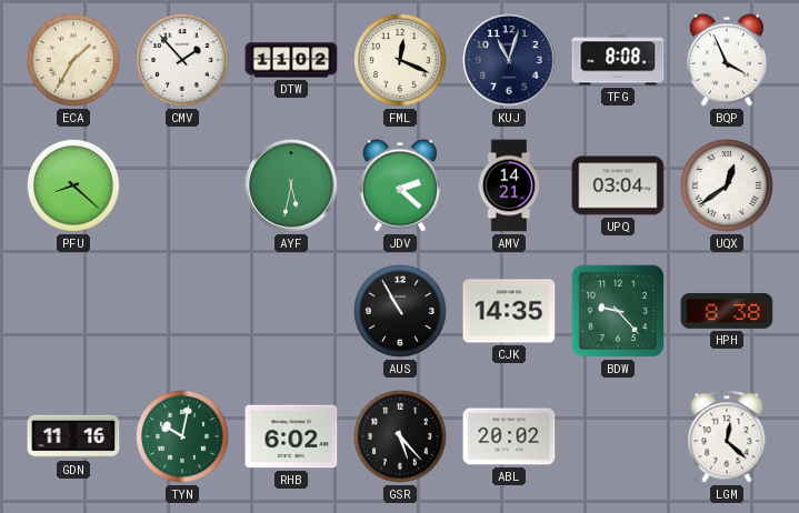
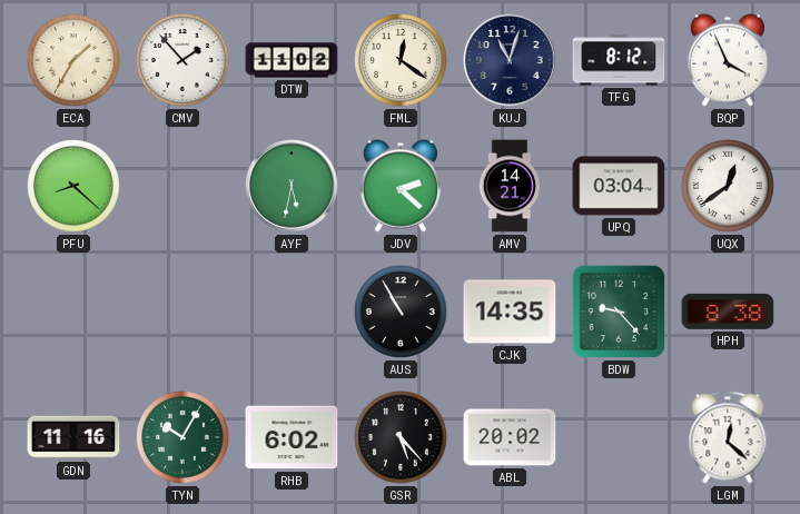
FML: 12:19 -> 12:21 (401, 60)
TFG: 8:08 -> 8:12 (619, 60)
TYN: 10:02 -> 10:05 (182, 437)
